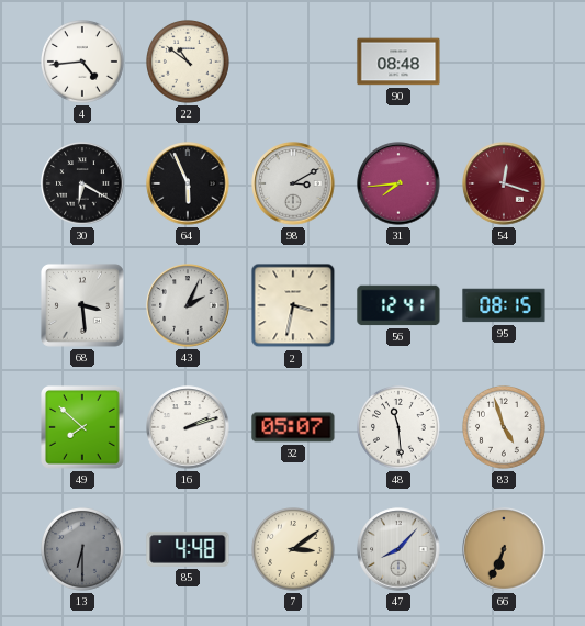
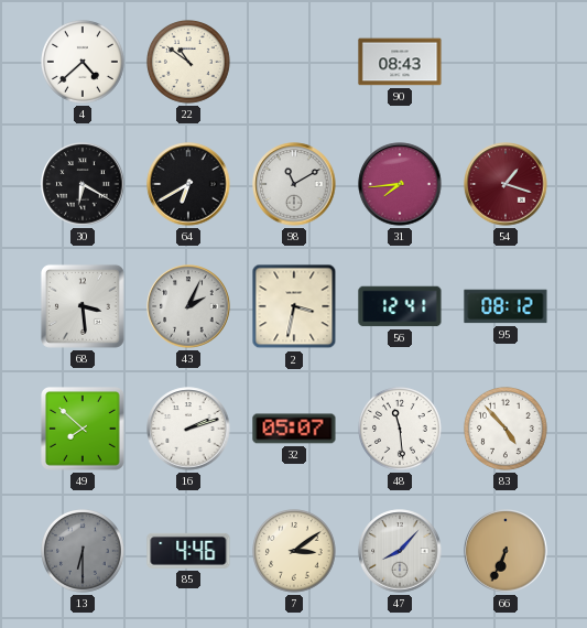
4: 4:44 -> 4:38 (84, 63)
90: 08:48 -> 08:43 (400, 62)
64: 5:56 -> 6:40 (188, 184)
98: 3:10 -> 11:10 (294, 184)
54: 12:18 -> 1:18 (506, 184)
95: 08:15 -> 08:12 (506, 306)
83: 4:57 -> 4:53 (507, 430)
85: 4:48 -> 4:46 (188, 551)
